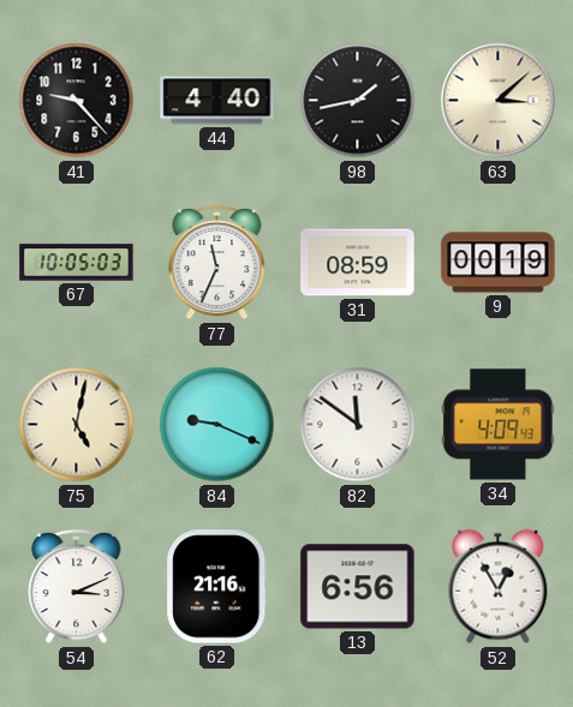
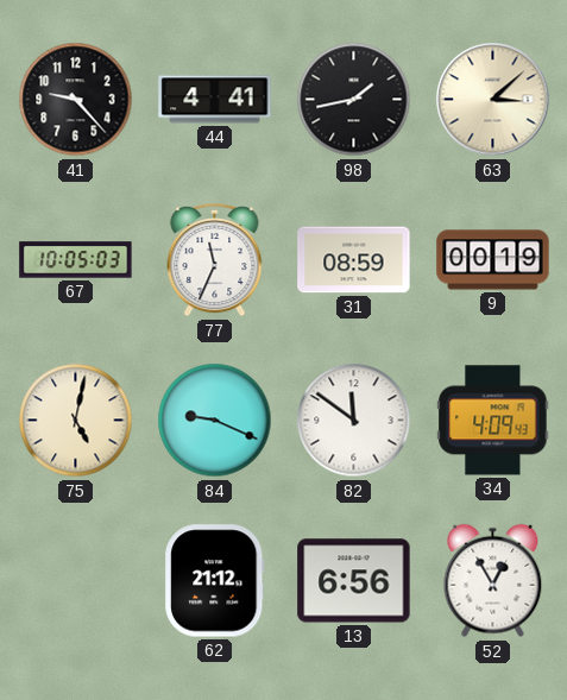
44: 4:40 -> 4:41 (215, 100)
54: 3:11 -> none (77, 587)
62: 21:16 -> 21:12 (215, 581)
